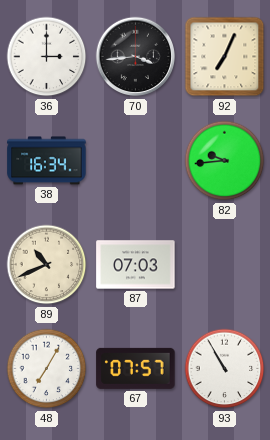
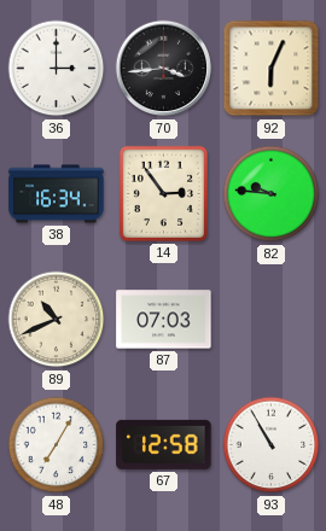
92: 7:04 -> 6:04 (272, 69)
14: none -> 2:54 (163, 193)
82: 9:44 -> 9:46 (272, 194)
67: 07:57 -> 12:58 (164, 444)
